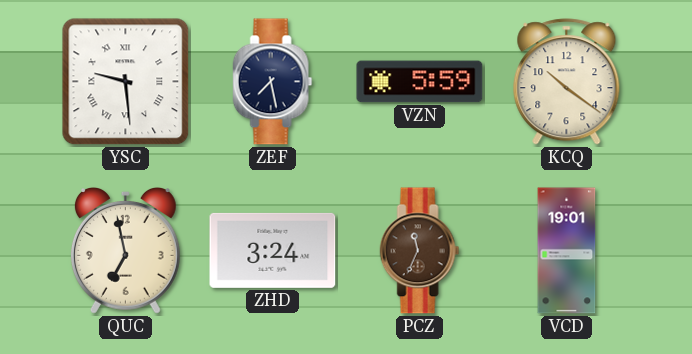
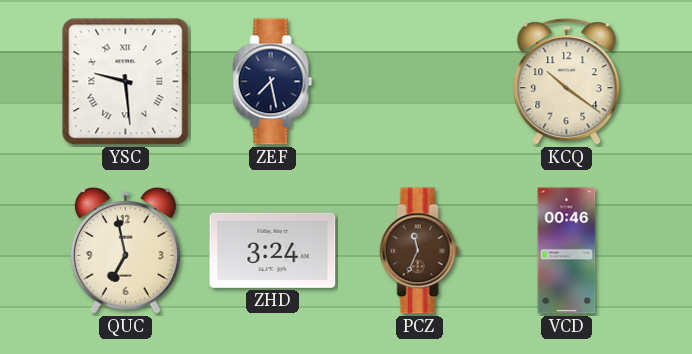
VZN: 5:59 -> none (420, 82)
VCD: 19:01 -> 00:46 (567, 251)
